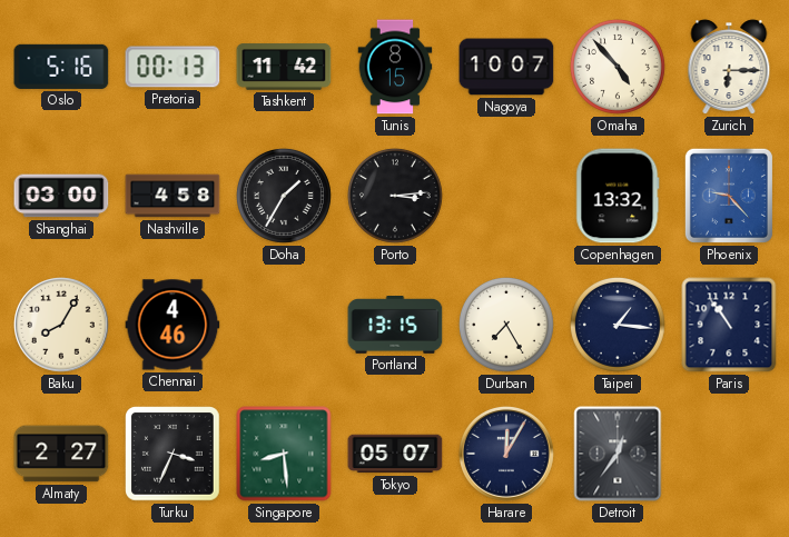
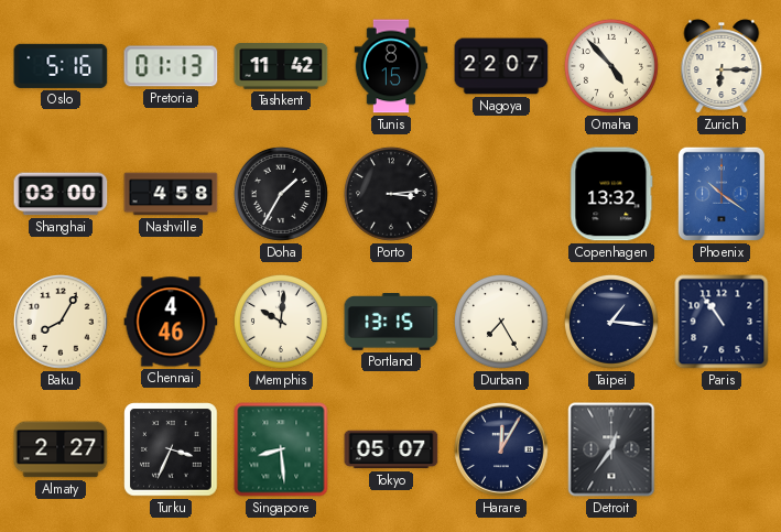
Pretoria: 00:13 -> 01:13 (171, 66)
Nagoya: 10:07 -> 22:07 (501, 66)
Phoenix: 9:23 -> 10:21 (722, 194)
Memphis: none -> 10:01 (281, 322)
